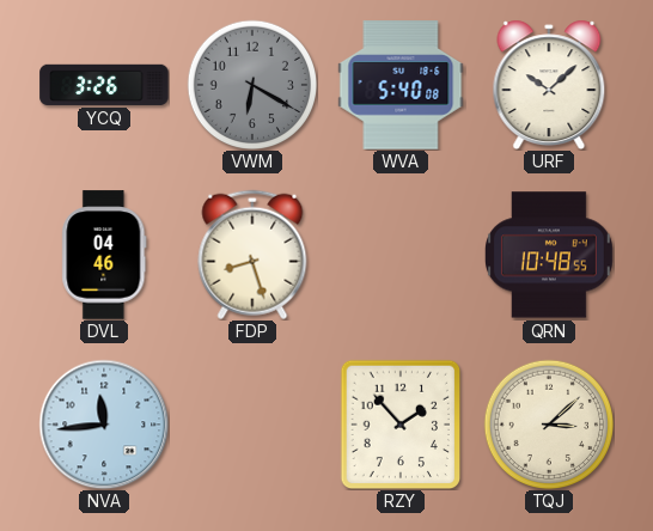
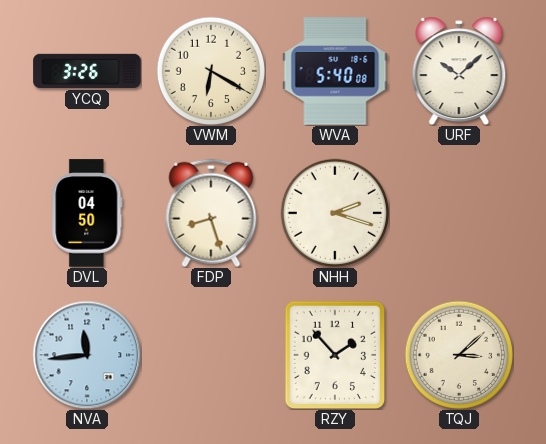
VWM dial: grey -> cream (211, 71)
DVL: 04:46 -> 04:50 (87, 213)
NHH: none -> 2:18 (335, 213)
QRN: 10:48 -> none (549, 255)
